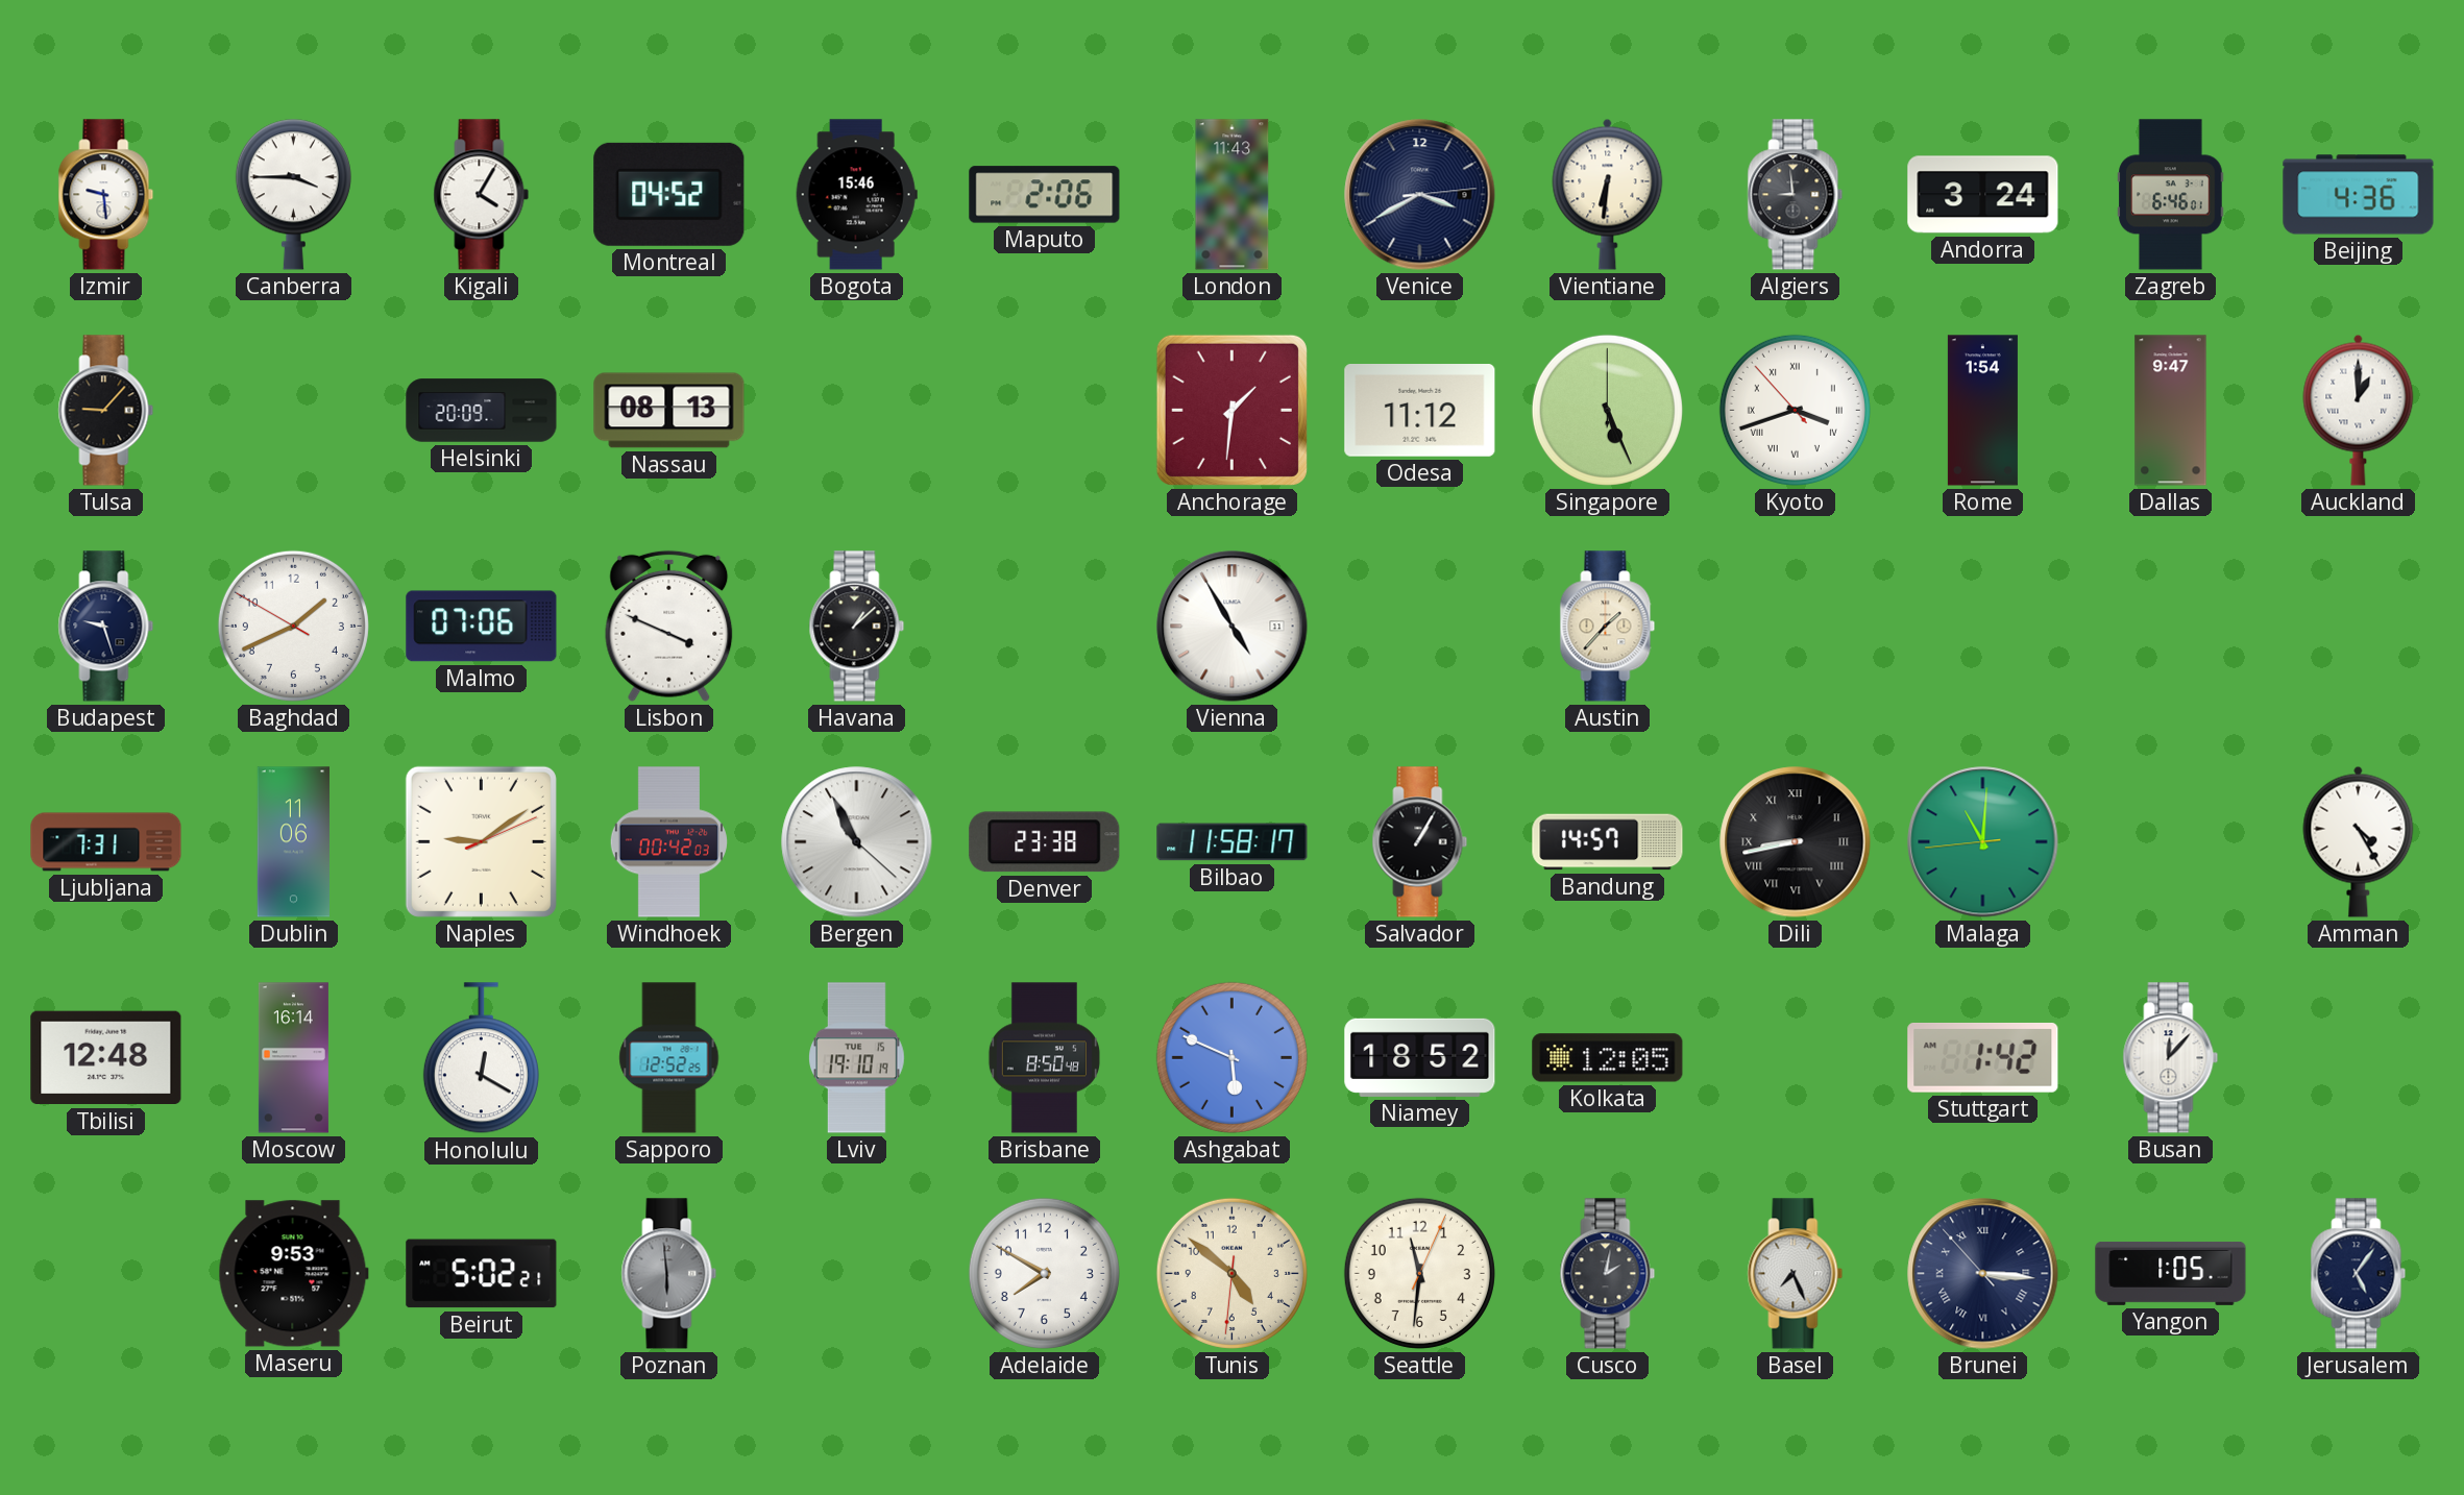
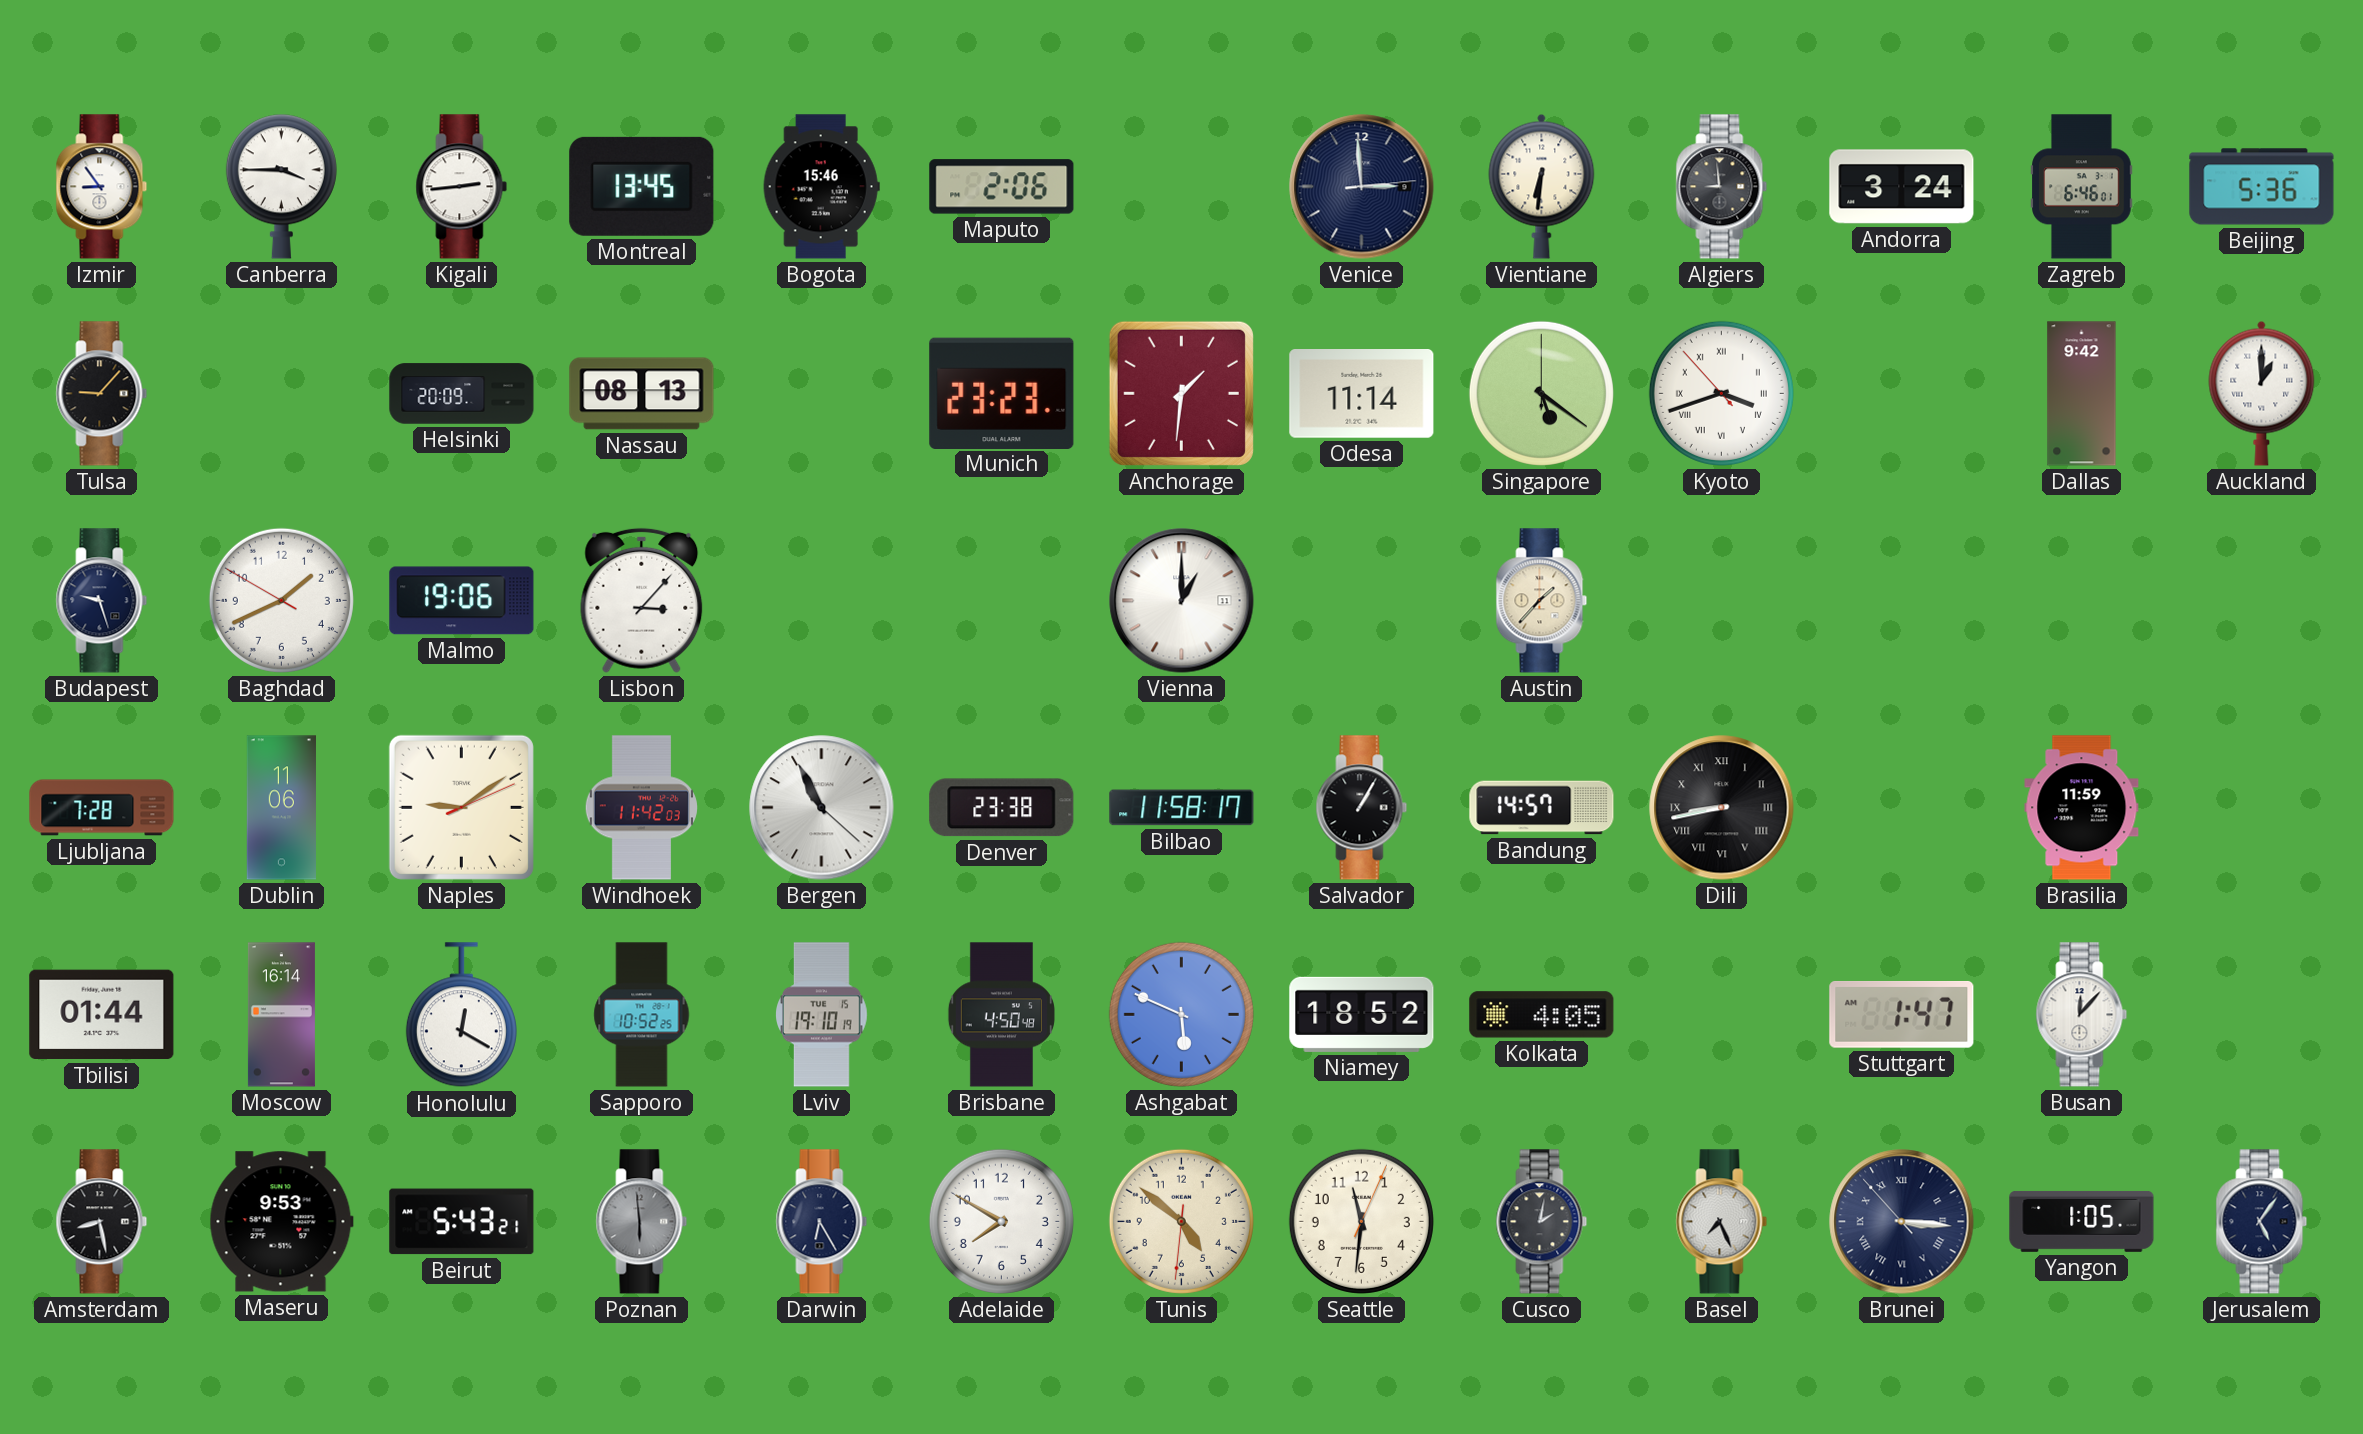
Izmir: 9:29 -> 8:54 (102, 187)
Kigali: 4:05 -> 2:44 (462, 187)
Montreal: 04:52 -> 13:45 (642, 186)
London: 11:43 -> none (1233, 195)
Venice: 3:40 -> 2:59 (1362, 187)
Beijing: 4:36 -> 5:36 (2262, 187)
Munich: none -> 23:23 (1002, 393)
Odesa: 11:12 -> 11:14 (1362, 394)
Singapore: 5:26 -> 5:21 (1541, 393)
Rome: 1:54 -> none (1982, 411)
Dallas: 9:47 -> 9:42 (2082, 394)
Malmo: 07:06 -> 19:06 (462, 601)
Lisbon: 3:49 -> 3:07 (642, 600)
Havana: 1:08 -> none (857, 627)
Vienna: 4:55 -> 1:00 (1182, 601)
Ljubljana: 7:31 -> 7:28 (102, 808)
Windhoek: 00:42 -> 11:42 (641, 808)
Malaga: 11:00 -> none (1983, 842)
Brasilia: none -> 11:59 (2082, 808)
Amman: 4:25 -> none (2359, 841)
Tbilisi: 12:48 -> 01:44 (102, 1015)
Sapporo: 12:52 -> 10:52 (642, 1015)
Brisbane: 8:50 -> 4:50 (1001, 1015)
Kolkata: 12:05 -> 4:05 (1542, 1015)
Stuttgart: 1:42 -> 1:47 (1902, 1014)
Amsterdam: none -> 8:28 (102, 1222)
Beirut: 5:02 -> 5:43 (462, 1222)
Darwin: none -> 6:25 (822, 1222)
